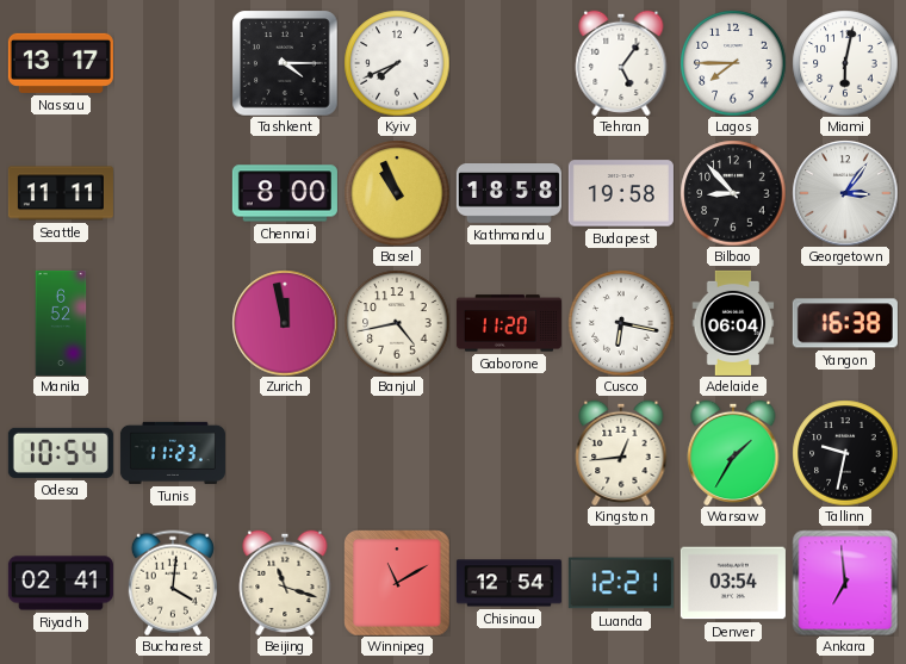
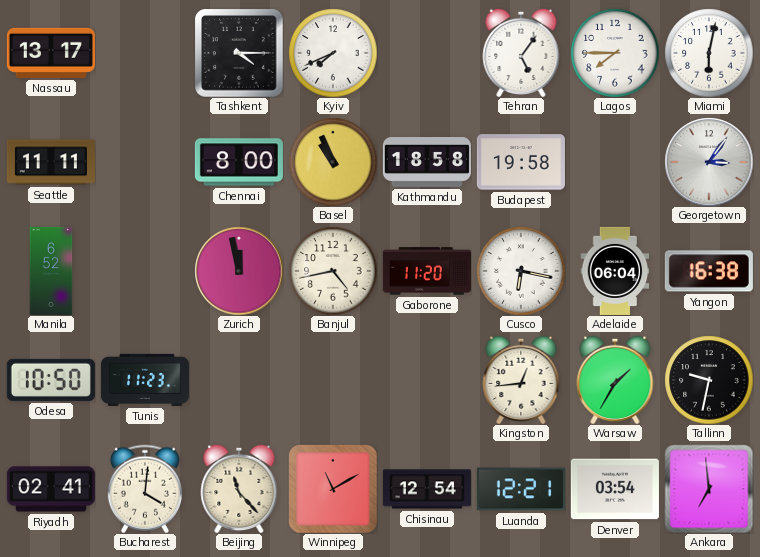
Bilbao: 8:53 -> none (733, 193)
Odesa: 10:54 -> 10:50 (51, 380)
Beijing: 11:18 -> 11:23 (239, 489)
